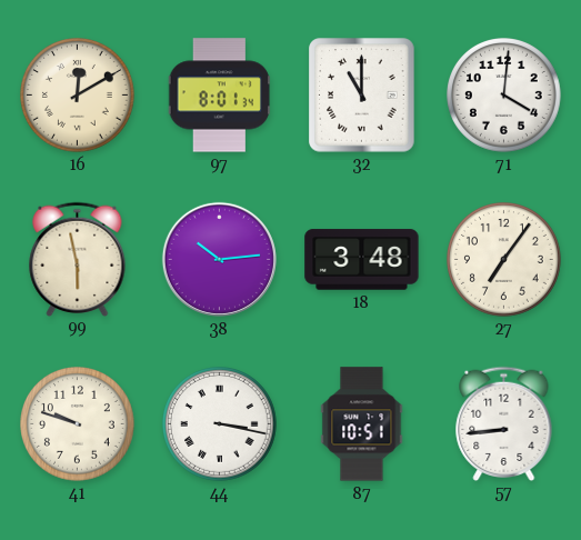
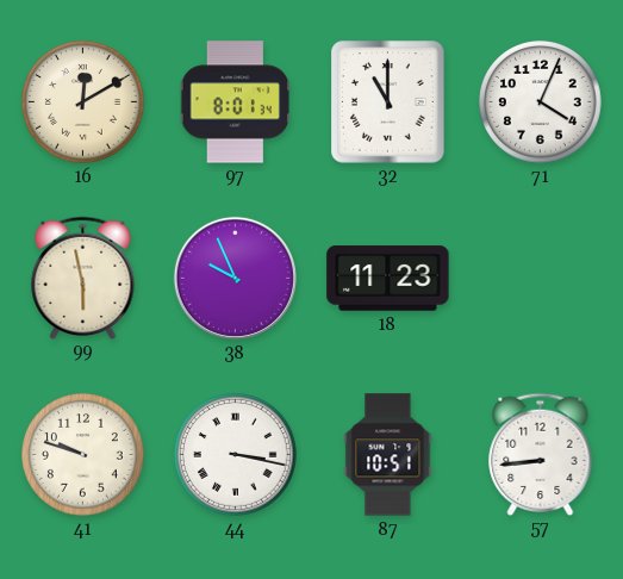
71: 4:01 -> 4:04 (541, 102)
38: 10:14 -> 9:56 (235, 278)
18: 3:48 -> 11:23 (388, 279)
27: 7:06 -> none (504, 260)
